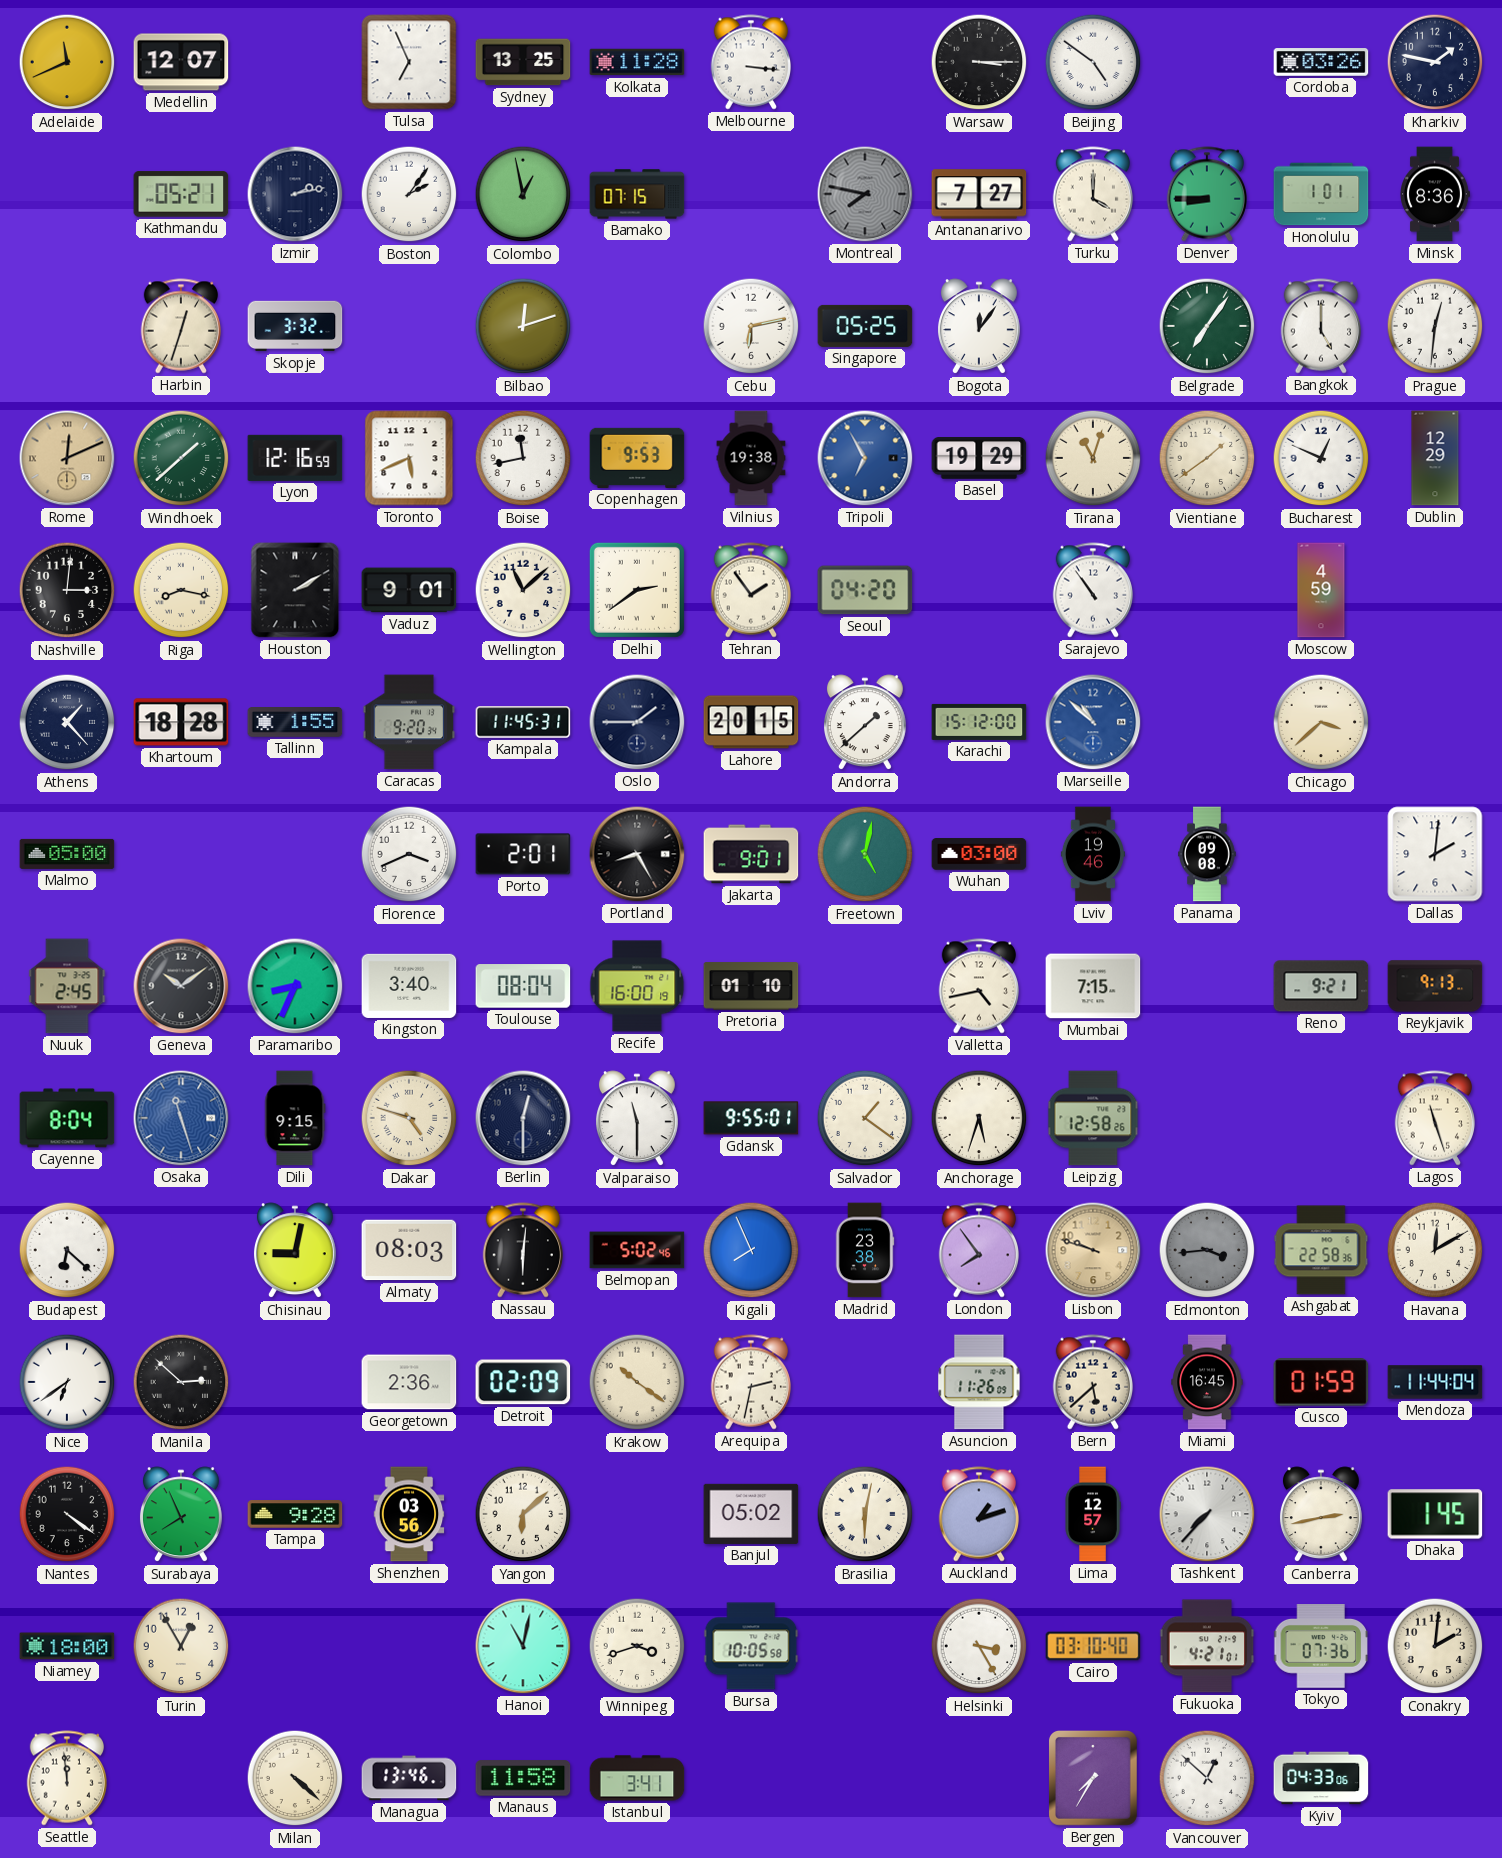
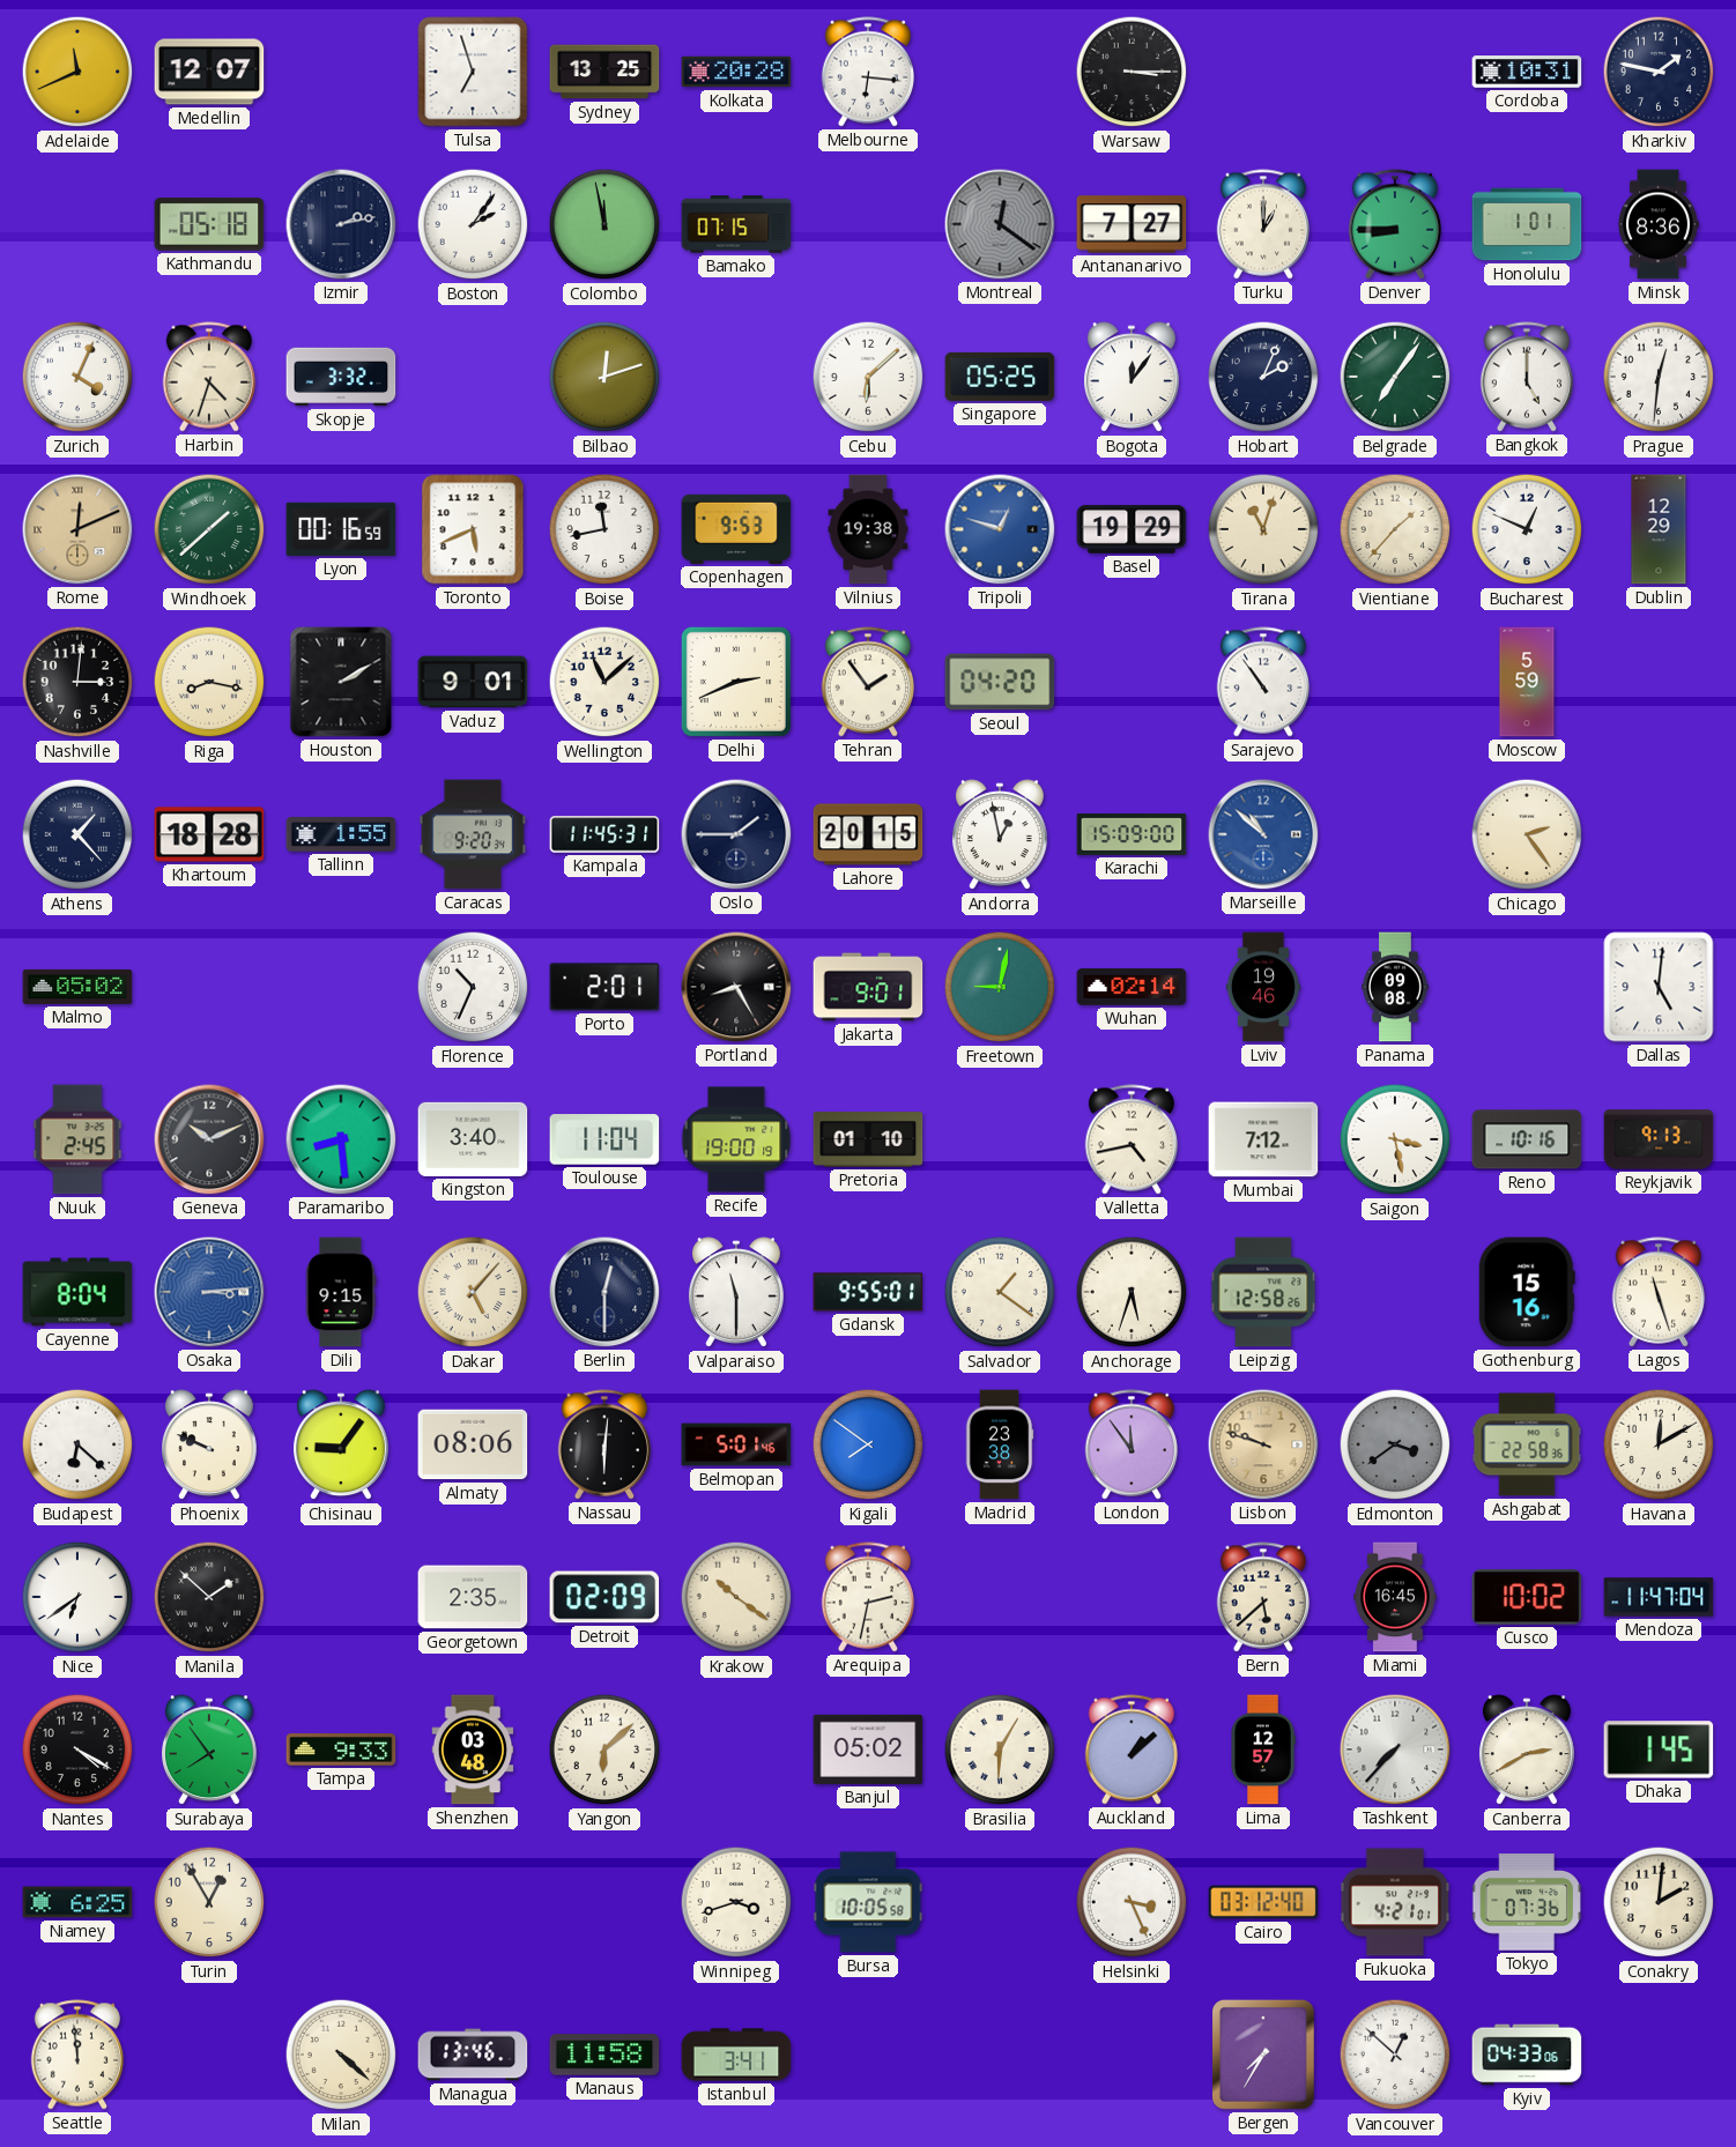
Tulsa: 6:56 -> 6:57 (473, 72)
Kolkata: 11:28 -> 20:28 (736, 72)
Melbourne: 3:16 -> 6:16 (867, 72)
Beijing: 4:51 -> none (1093, 62)
Cordoba: 03:26 -> 10:31 (1527, 72)
Kathmandu: 05:21 -> 05:18 (209, 224)
Colombo: 12:58 -> 11:58 (604, 224)
Montreal: 7:47 -> 12:21 (1000, 224)
Turku: 4:00 -> 1:00 (1262, 224)
Zurich: none -> 4:04 (77, 377)
Harbin: 12:33 -> 4:33 (208, 377)
Cebu: 6:13 -> 6:08 (868, 377)
Hobart: none -> 2:04 (1263, 377)
Lyon: 12:16 -> 00:16 (341, 529)
Tripoli: 6:55 -> 12:48 (1000, 529)
Vientiane: 1:39 -> 1:37 (1395, 529)
Delhi: 2:39 -> 2:41 (736, 682)
Moscow: 4:59 -> 5:59 (1527, 682)
Andorra: 1:38 -> 12:58 (1000, 835)
Karachi: 15:12 -> 15:09 (1132, 834)
Chicago: 3:38 -> 2:24 (1527, 834)
Malmo: 05:00 -> 05:02 (77, 987)
Florence: 3:41 -> 10:34 (473, 987)
Freetown: 5:02 -> 9:02 (1000, 987)
Wuhan: 03:00 -> 02:14 (1132, 987)
Dallas: 2:01 -> 5:01 (1659, 987)
Geneva: 10:09 -> 10:11 (209, 1139)
Paramaribo: 8:34 -> 8:29 (341, 1139)
Toulouse: 08:04 -> 11:04 (604, 1139)
Recife: 16:00 -> 19:00 (736, 1139)
Mumbai: 7:15 -> 7:12 (1263, 1139)
Saigon: none -> 3:28 (1395, 1139)
Reno: 9:21 -> 10:16 (1527, 1139)
Osaka: 11:27 -> 3:14 (209, 1292)
Dakar: 4:48 -> 5:07 (473, 1292)
Gothenburg: none -> 15:16 (1527, 1292)
Phoenix: none -> 9:49 (209, 1446)
Chisinau: 9:02 -> 9:06 (341, 1446)
Almaty: 08:03 -> 08:06 (473, 1444)
Belmopan: 5:02 -> 5:01 (736, 1444)
Kigali: 7:56 -> 7:51 (868, 1444)
London: 7:54 -> 11:54 (1130, 1444)
Edmonton: 3:44 -> 3:39 (1395, 1444)
Manila: 2:52 -> 1:52 (209, 1597)
Georgetown: 2:36 -> 2:35 (473, 1597)
Asuncion: 11:26 -> none (979, 1382)
Cusco: 01:59 -> 10:02 (1527, 1597)
Mendoza: 11:44 -> 11:47 (1659, 1597)
Nantes: 4:21 -> 4:20 (77, 1749)
Surabaya: 7:56 -> 7:54 (209, 1751)
Tampa: 9:28 -> 9:33 (341, 1749)
Shenzhen: 03:56 -> 03:48 (473, 1749)
Brasilia: 6:02 -> 6:05 (1000, 1749)
Auckland: 1:12 -> 1:08 (1130, 1749)
Canberra: 2:43 -> 2:40 (1527, 1751)
Niamey: 18:00 -> 6:25 (77, 1902)
Hanoi: 11:02 -> none (523, 1646)
Helsinki: 3:25 -> 3:26 (1132, 1902)
Cairo: 03:10 -> 03:12 (1263, 1902)
